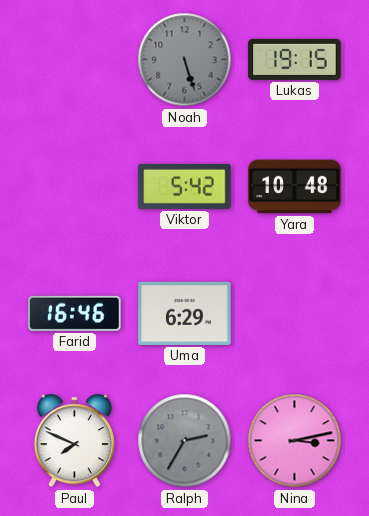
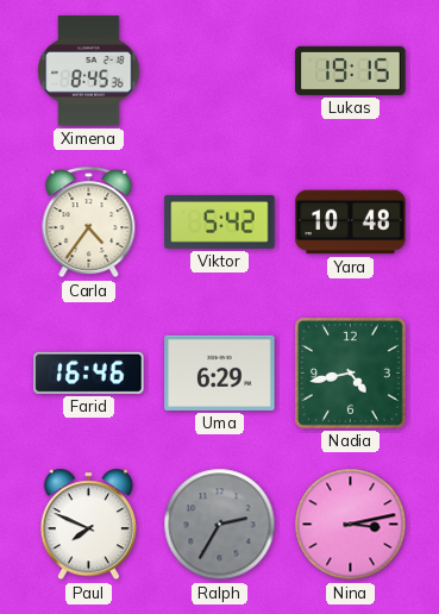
Ximena: none -> 8:45 (89, 71)
Noah: 5:27 -> none (185, 60)
Carla: none -> 4:36 (89, 223)
Nadia: none -> 4:43 (350, 372)
